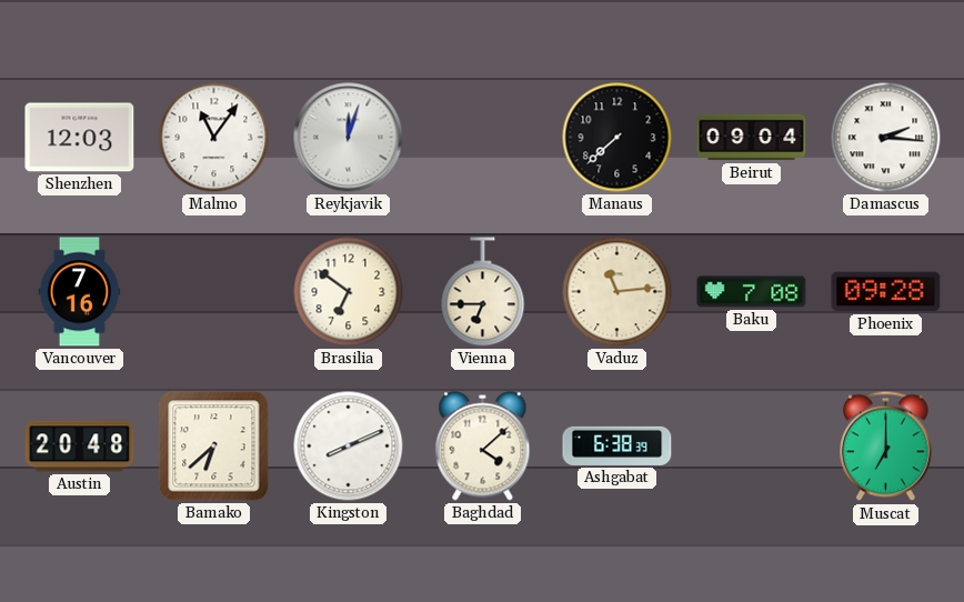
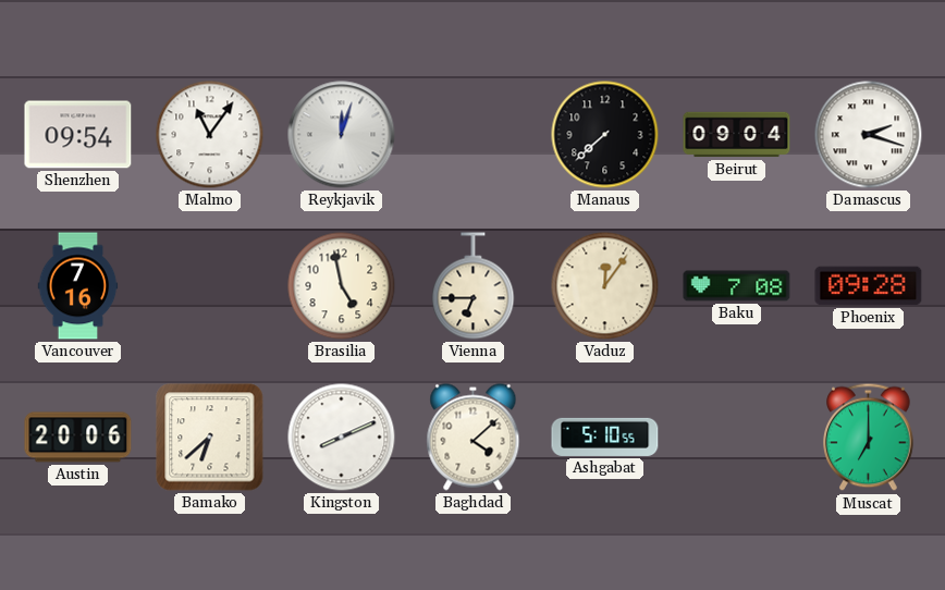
Shenzhen: 12:03 -> 09:54 (78, 135)
Damascus: 2:16 -> 2:18 (869, 135)
Brasilia: 6:51 -> 4:58 (342, 286)
Vaduz: 11:14 -> 12:06 (605, 286)
Austin: 20:48 -> 20:06 (78, 438)
Ashgabat: 6:38 -> 5:10 (605, 437)
